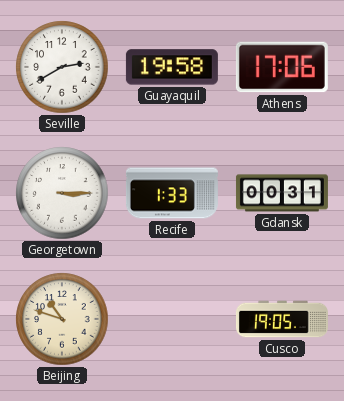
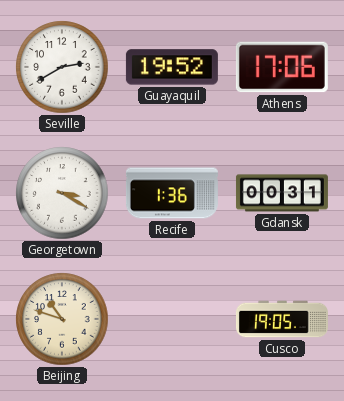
Guayaquil: 19:58 -> 19:52 (172, 67)
Georgetown: 3:15 -> 3:20 (62, 193)
Recife: 1:33 -> 1:36 (172, 193)
